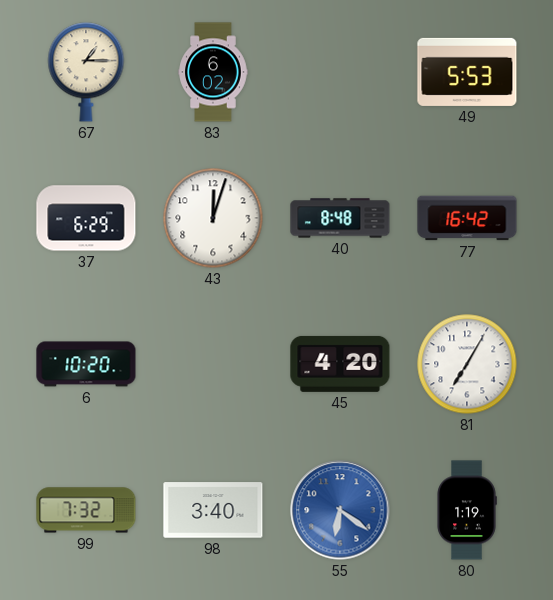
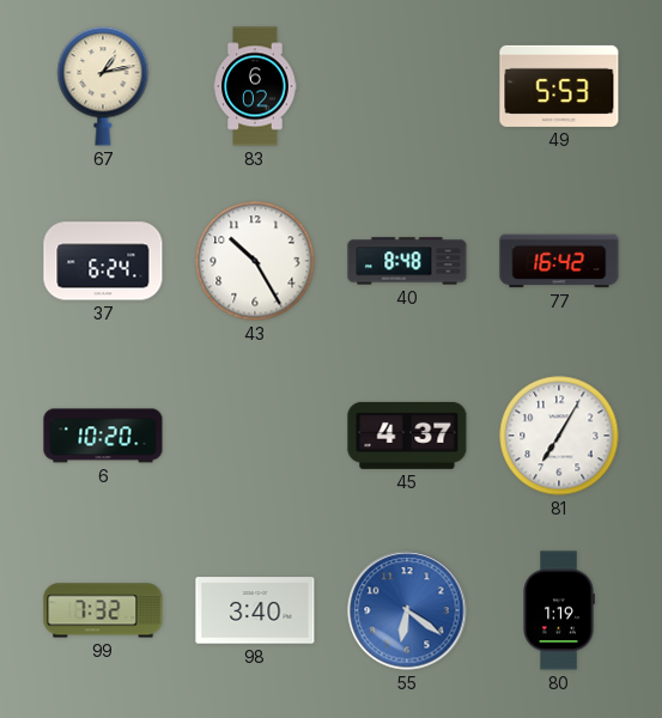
67: 1:15 -> 1:13 (103, 86)
37: 6:29 -> 6:24 (103, 261)
43: 12:03 -> 10:25 (255, 261)
45: 4:20 -> 4:37 (407, 436)
